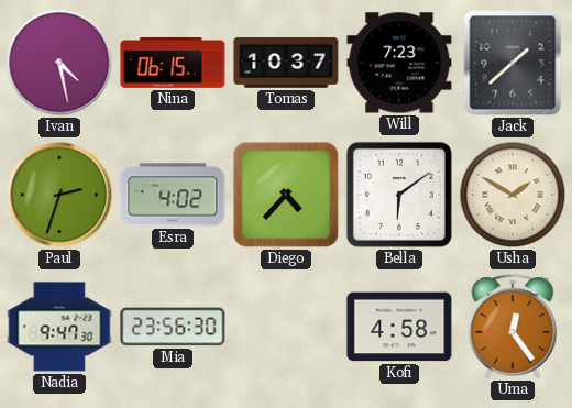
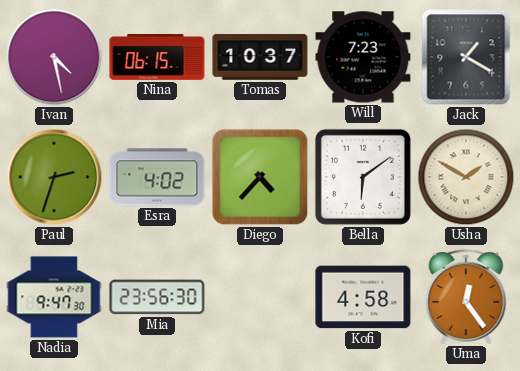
Jack: 1:38 -> 1:20 (466, 57)
